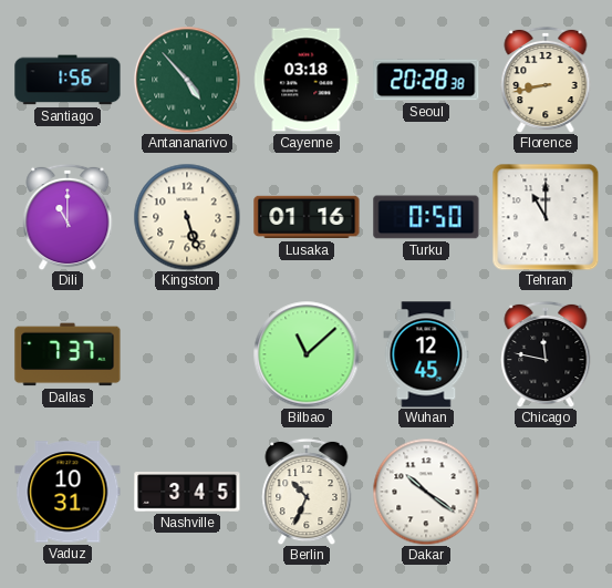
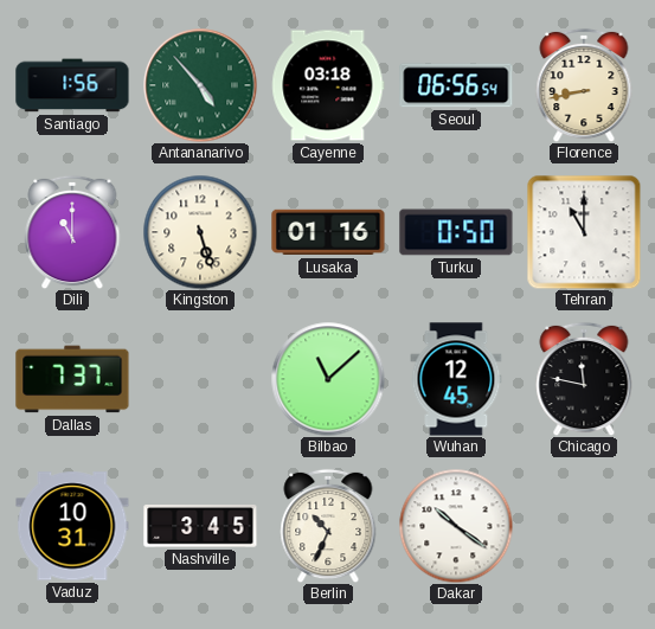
Seoul: 20:28 -> 06:56 (456, 85)
